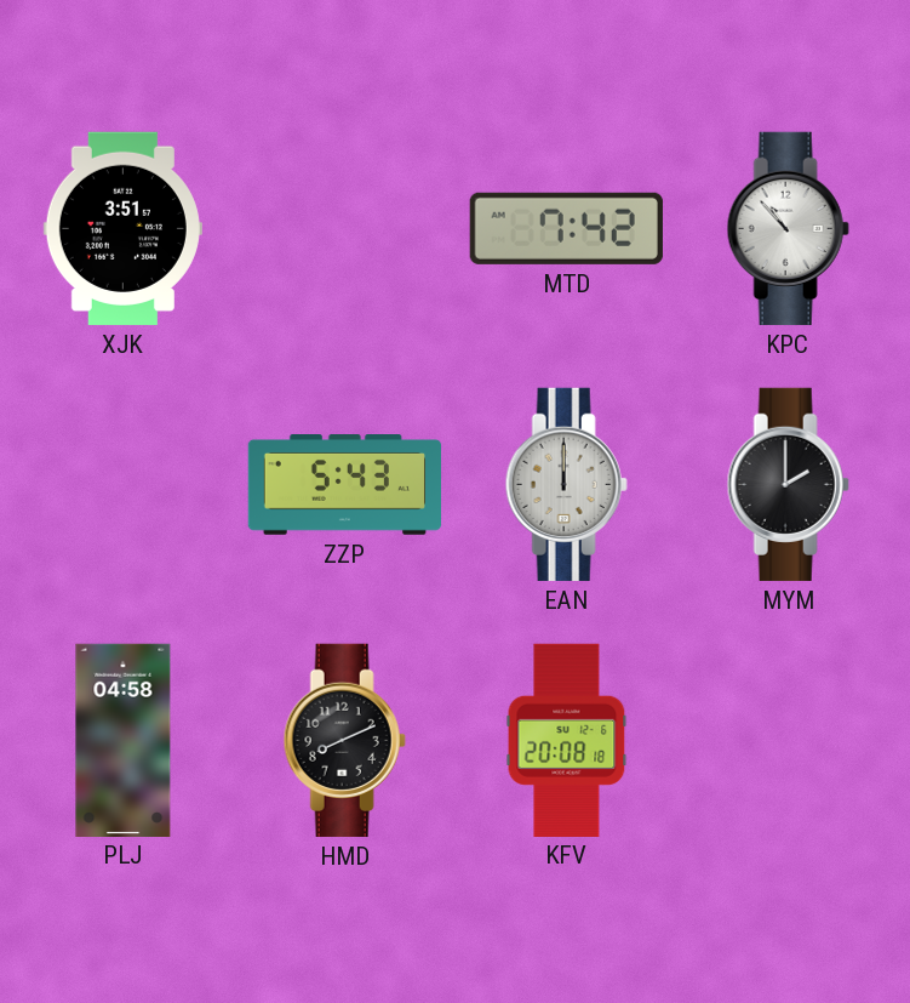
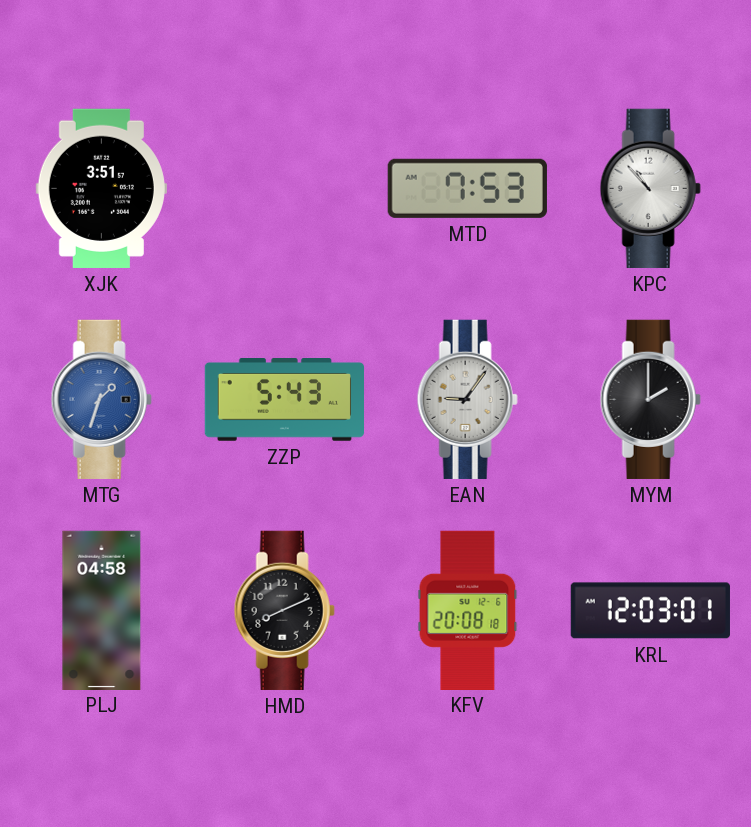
MTD: 7:42 -> 7:53 (467, 188)
MTG: none -> 1:33 (101, 399)
EAN: 12:00 -> 9:06 (467, 399)
KRL: none -> 12:03 (650, 611)
